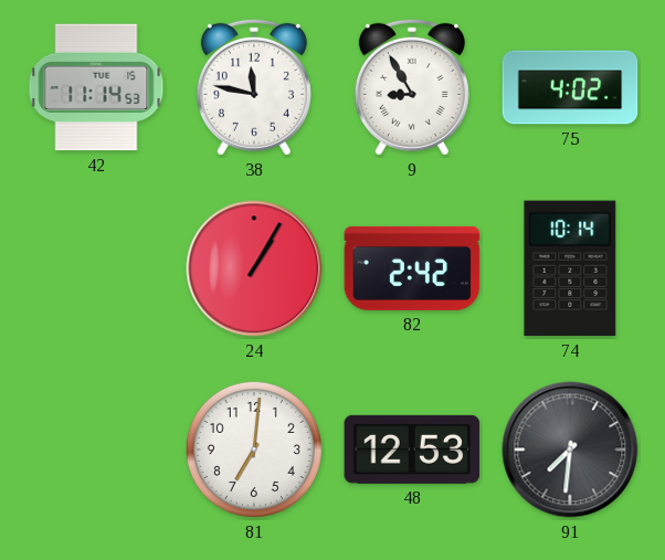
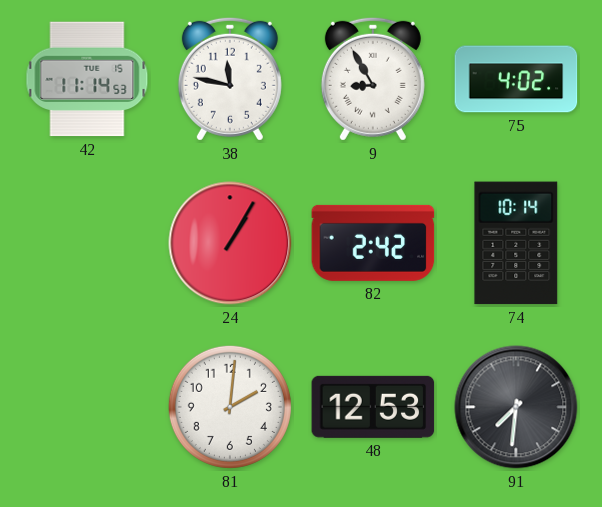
81: 7:01 -> 2:01 (230, 407)
